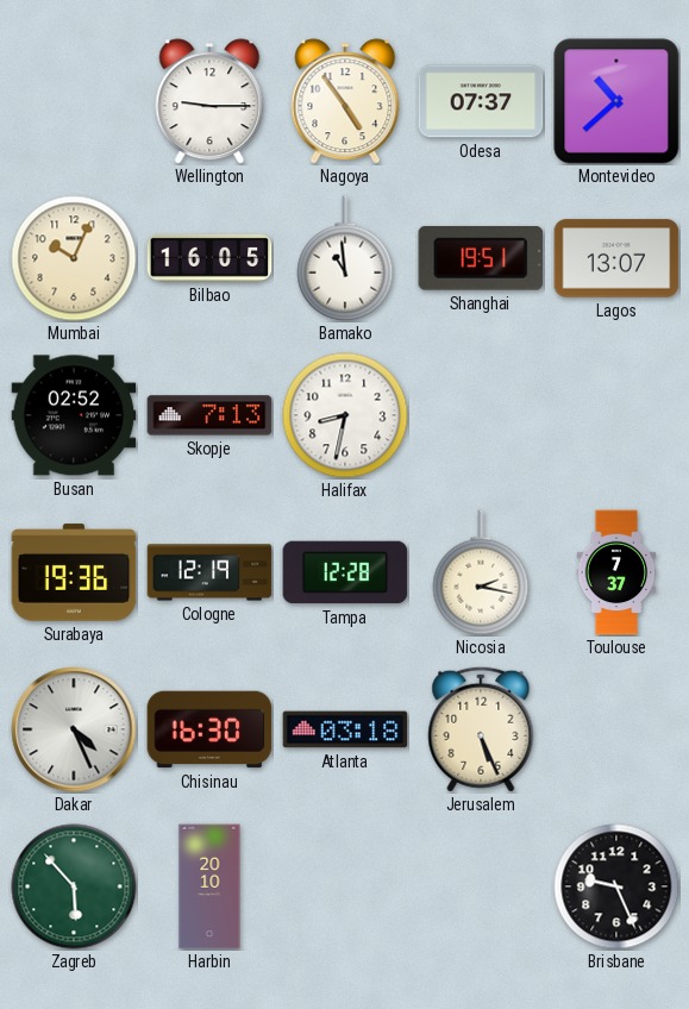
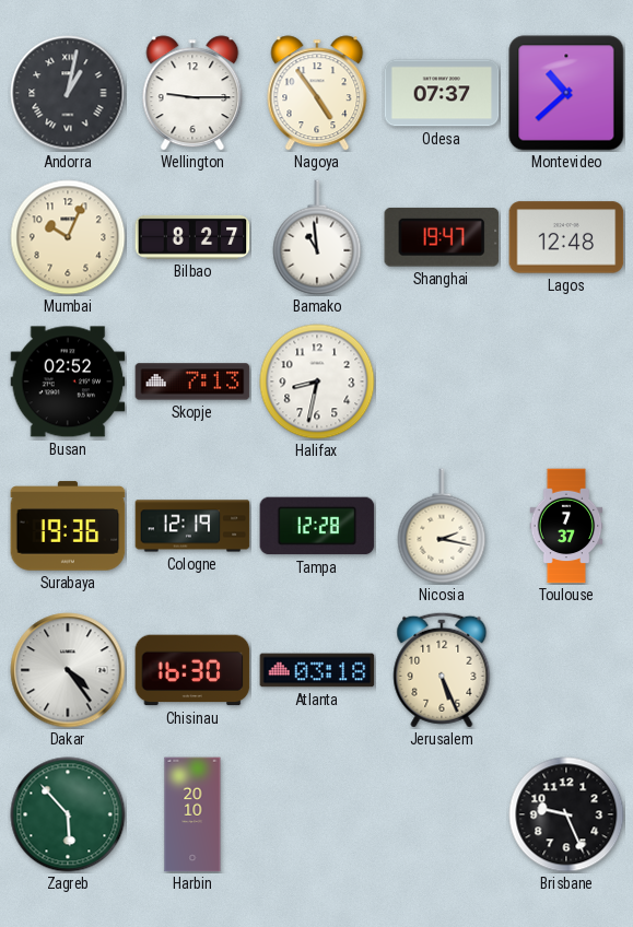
Andorra: none -> 1:02 (68, 93)
Bilbao: 16:05 -> 8:27 (192, 237)
Shanghai: 19:51 -> 19:47 (442, 237)
Lagos: 13:07 -> 12:48 (566, 237)
Dakar: 4:26 -> 4:24 (68, 670)
